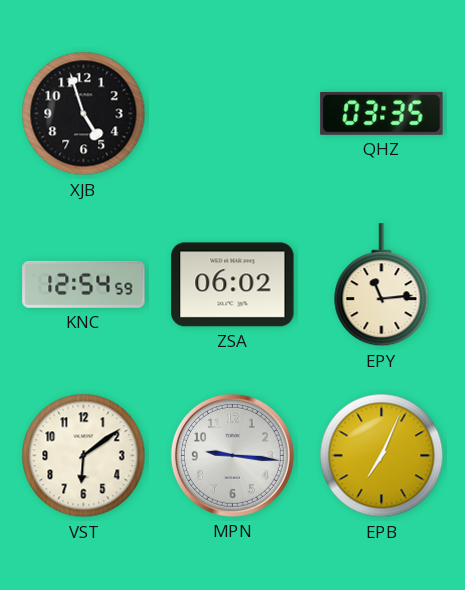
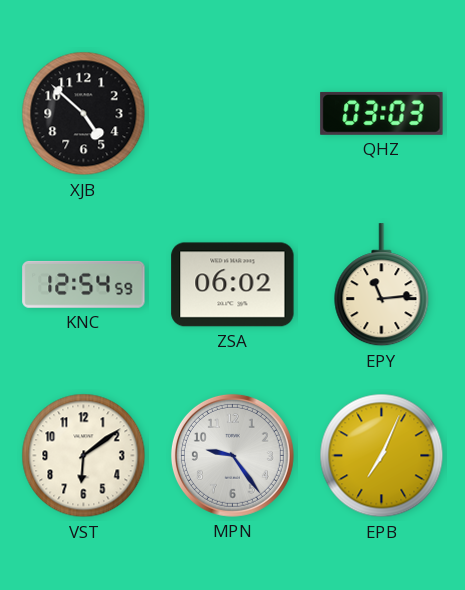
XJB: 4:57 -> 4:52 (84, 114)
QHZ: 03:35 -> 03:03 (382, 113)
MPN: 9:16 -> 9:24 (232, 455)
